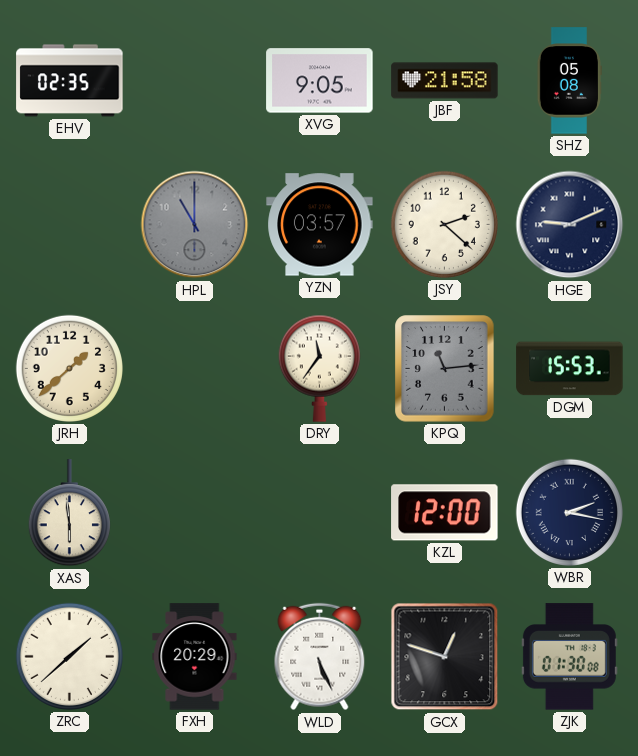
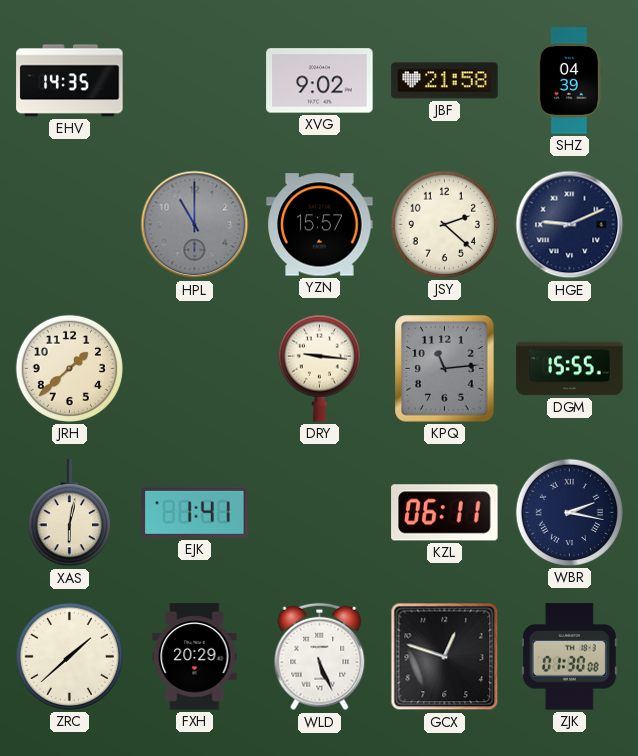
EHV: 02:35 -> 14:35 (70, 81)
XVG: 9:05 -> 9:02 (320, 81)
SHZ: 05:08 -> 04:39 (569, 81)
YZN: 03:57 -> 15:57 (320, 225)
DRY: 11:36 -> 9:16 (319, 368)
DGM: 15:53 -> 15:55 (570, 369)
XAS: 5:59 -> 6:02 (69, 513)
EJK: none -> 1:41 (195, 512)
KZL: 12:00 -> 06:11 (445, 513)
